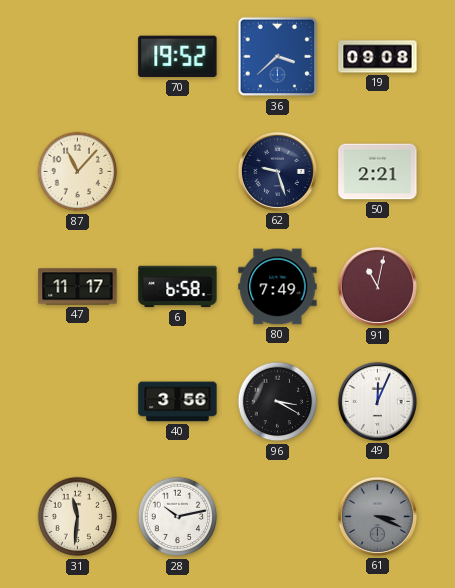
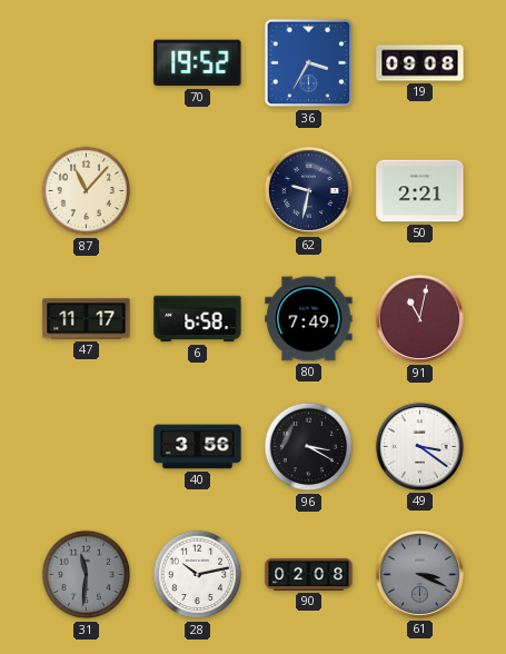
36: 3:38 -> 3:35 (309, 63)
62: 9:27 -> 9:32 (308, 190)
49: 12:04 -> 3:21 (419, 446)
31 dial: cream -> grey (87, 575)
90: none -> 02:08 (309, 574)
